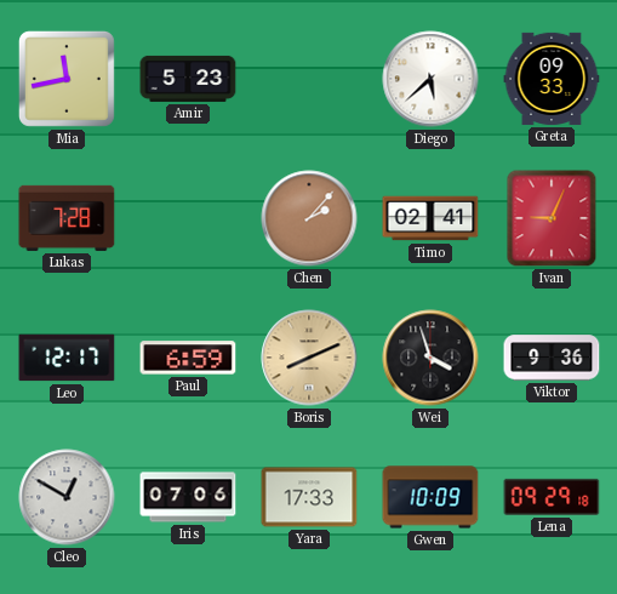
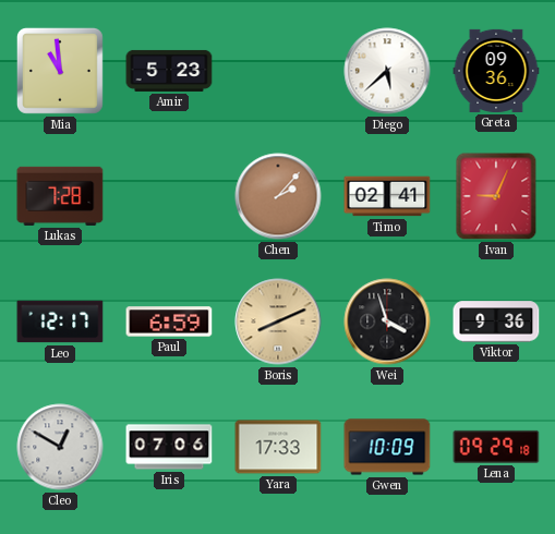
Mia: 11:43 -> 10:59 (60, 71)
Greta: 09:33 -> 09:36 (496, 71)
